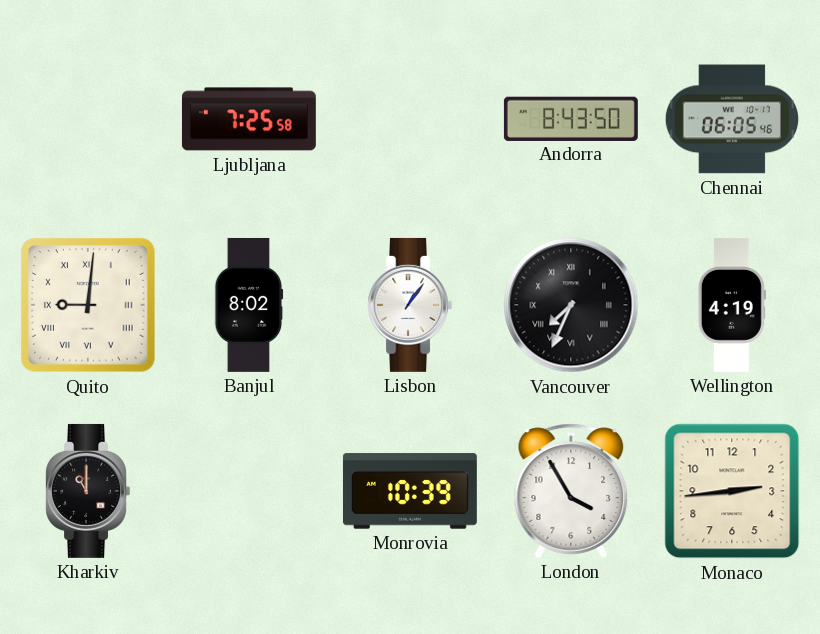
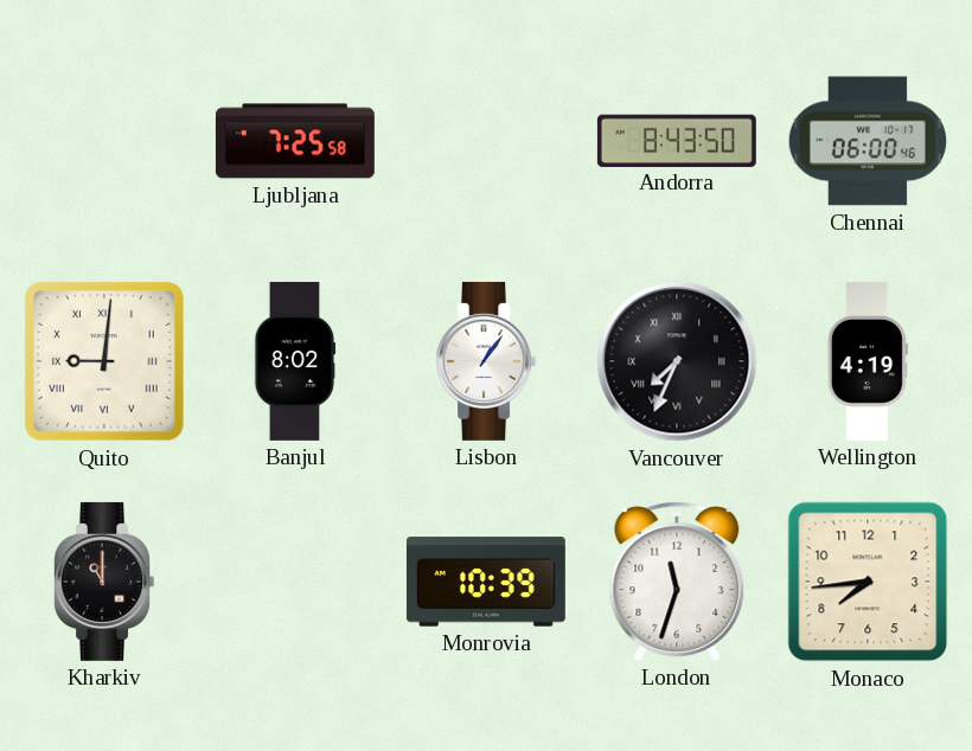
Chennai: 06:05 -> 06:00 (867, 141)
London: 3:55 -> 11:33 (677, 582)
Monaco: 2:44 -> 7:44 (868, 582)
